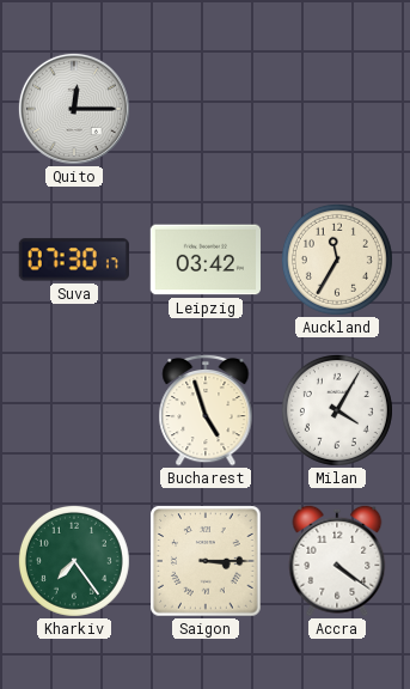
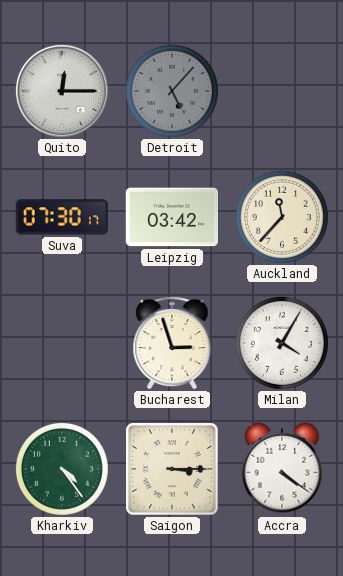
Detroit: none -> 5:07 (172, 91)
Auckland: 11:35 -> 11:37 (282, 217)
Bucharest: 4:57 -> 2:57 (172, 343)
Kharkiv: 7:24 -> 4:24 (62, 469)
